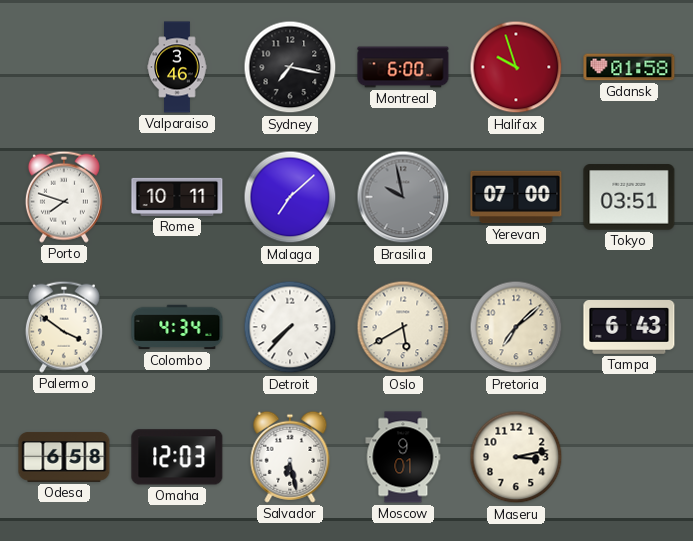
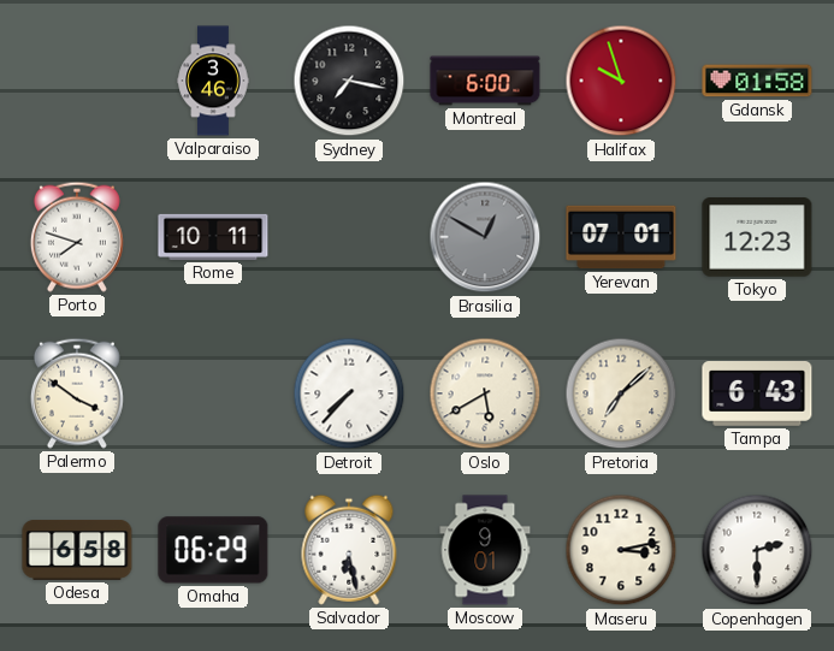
Malaga: 7:08 -> none (290, 197)
Brasilia: 9:58 -> 12:50 (485, 237)
Yerevan: 07:00 -> 07:01 (621, 237)
Tokyo: 03:51 -> 12:23 (757, 237)
Colombo: 4:34 -> none (177, 327)
Omaha: 12:03 -> 06:29 (213, 550)
Copenhagen: none -> 2:30 (757, 550)
